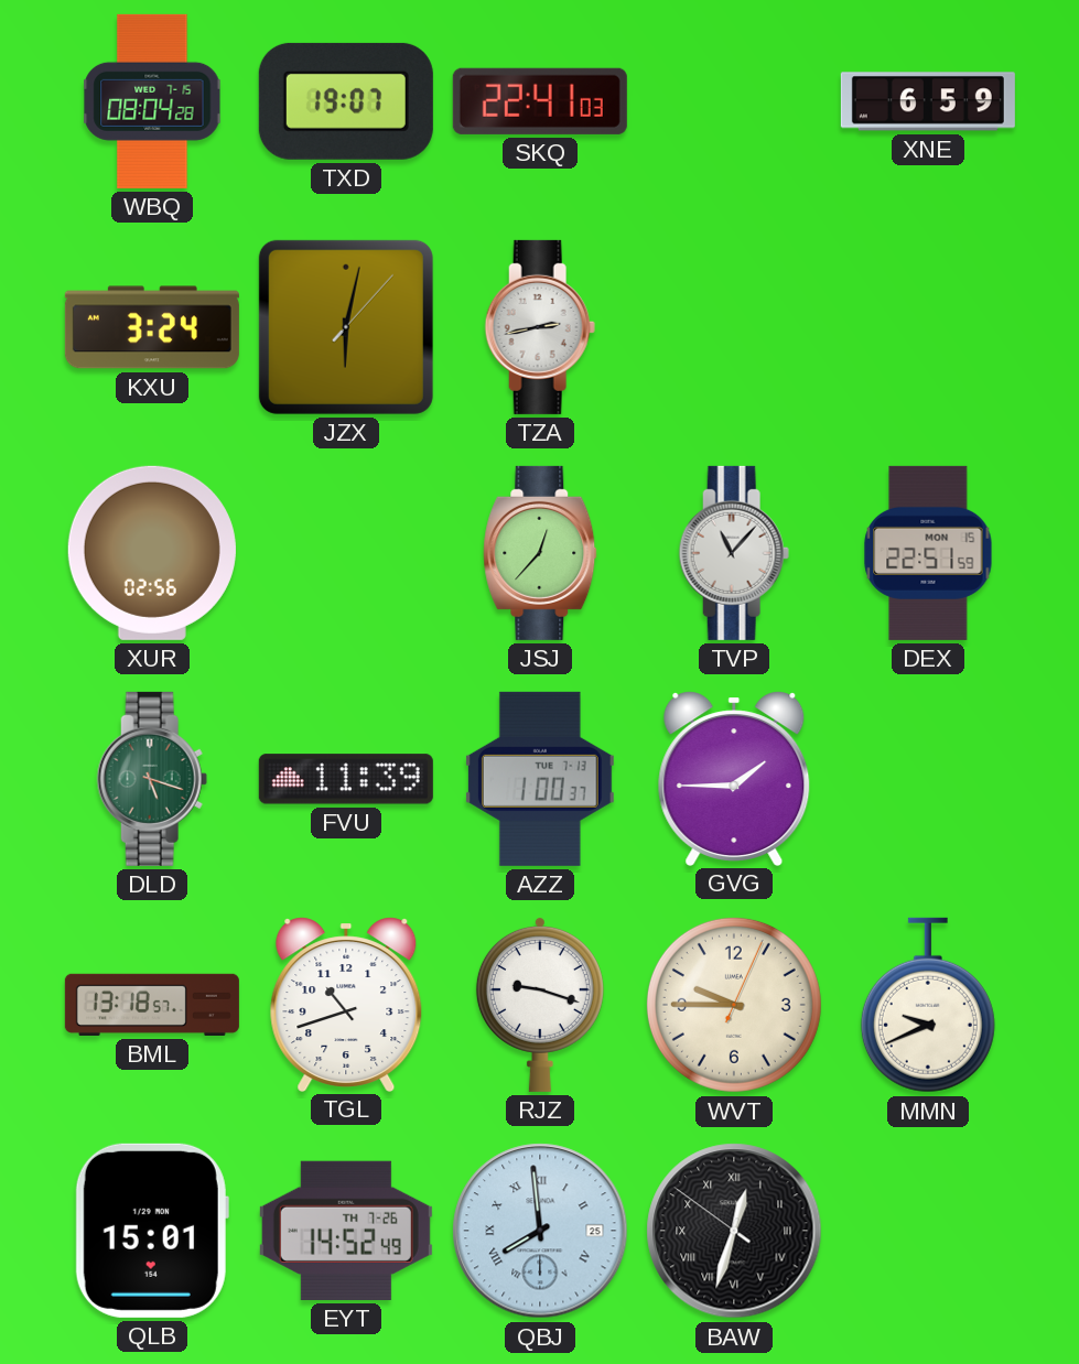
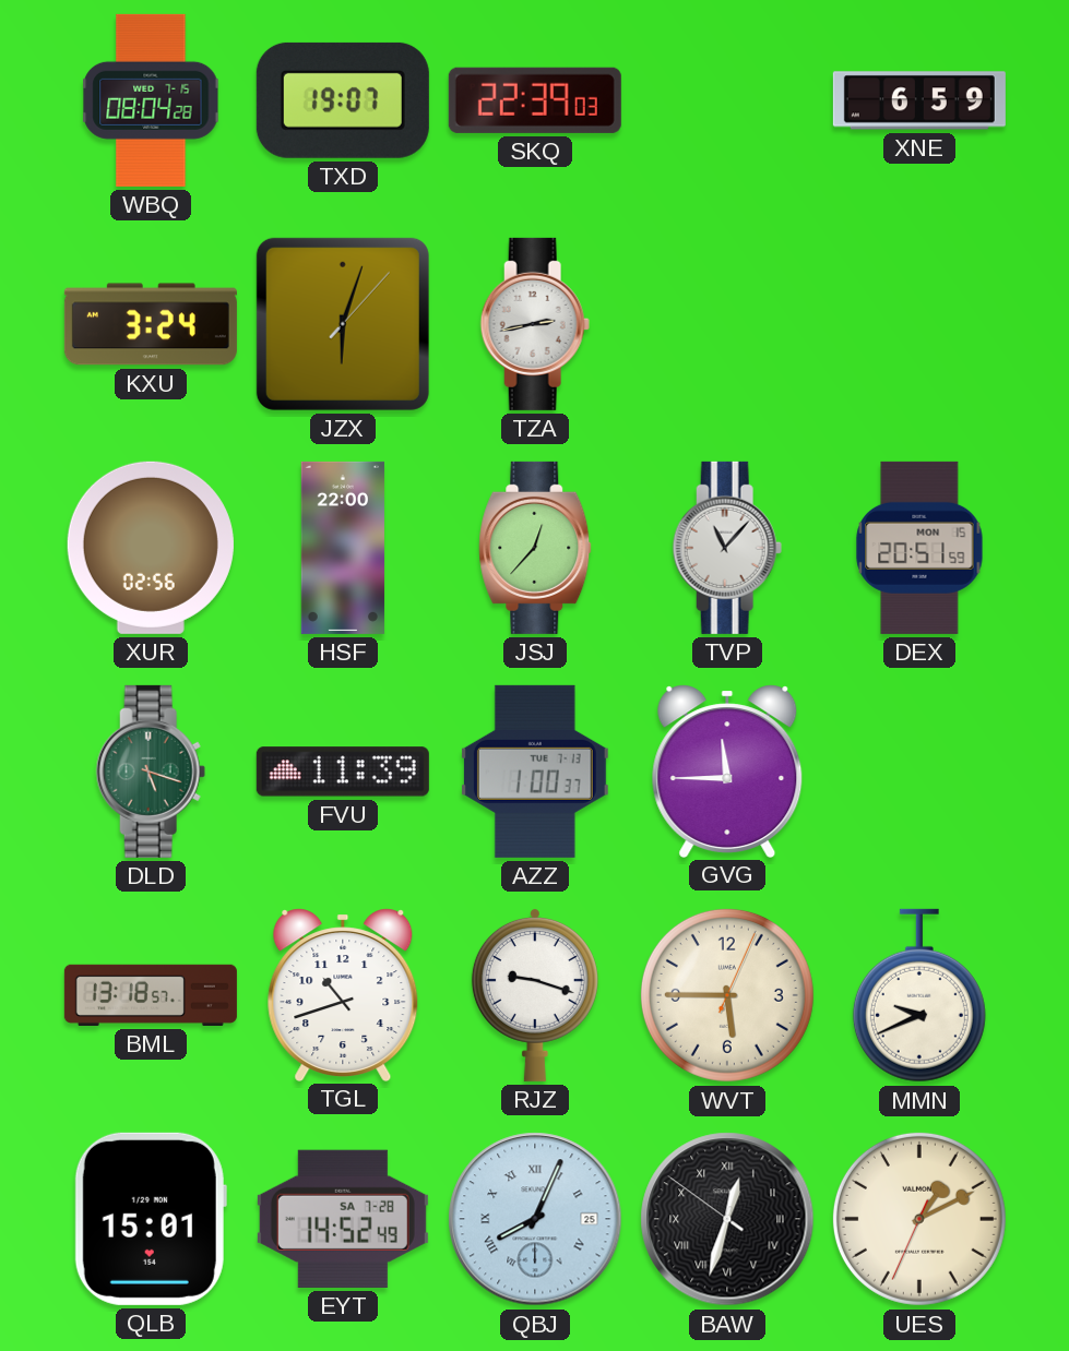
SKQ: 22:41 -> 22:39 (535, 100)
JZX: 6:02 -> 6:03 (343, 324)
HSF: none -> 22:00 (343, 548)
DEX: 22:51 -> 20:51 (919, 548)
GVG: 1:45 -> 11:45 (727, 770)
WVT: 9:45 -> 5:45 (727, 995)
EYT date: TH 7-26 -> SA 7-28 (343, 1219)
QBJ: 7:59 -> 8:04 (535, 1219)
UES: none -> 1:10 (919, 1219)
